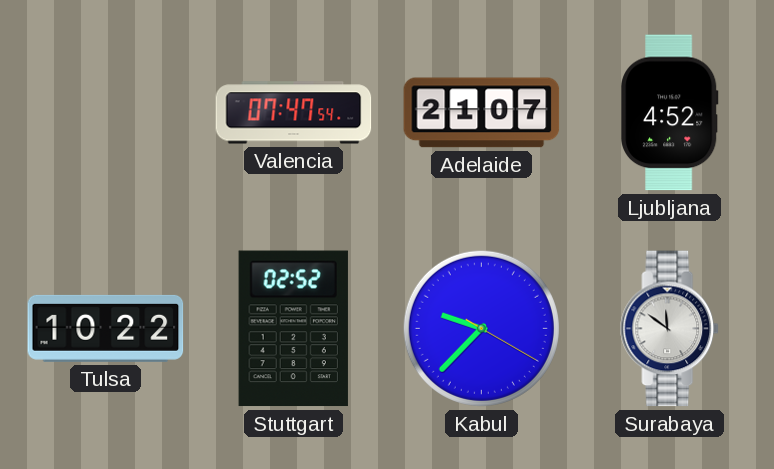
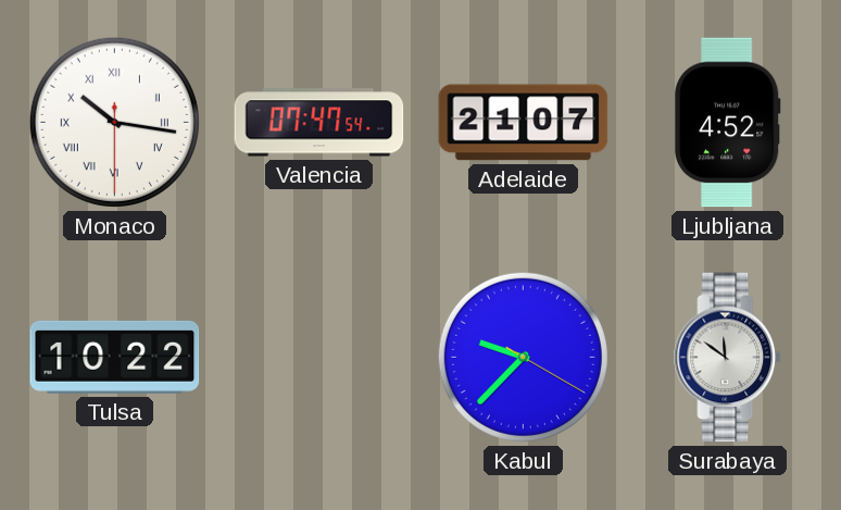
Monaco: none -> 10:16 (114, 122)
Stuttgart: 02:52 -> none (293, 329)
